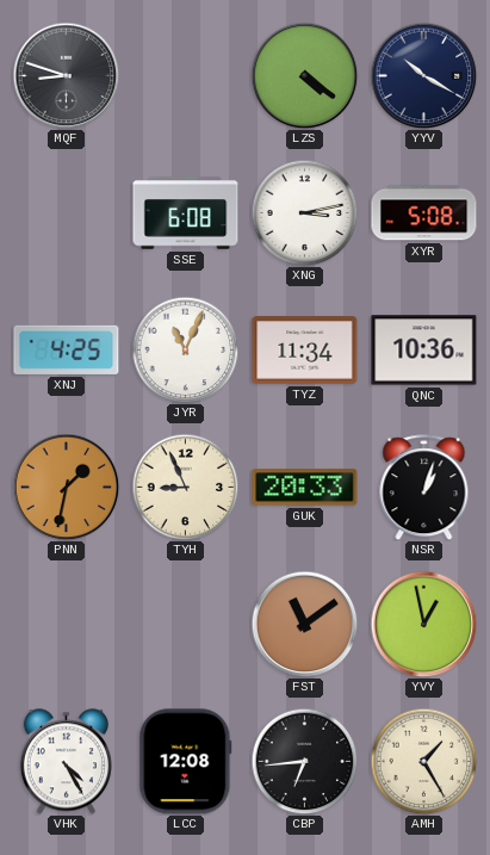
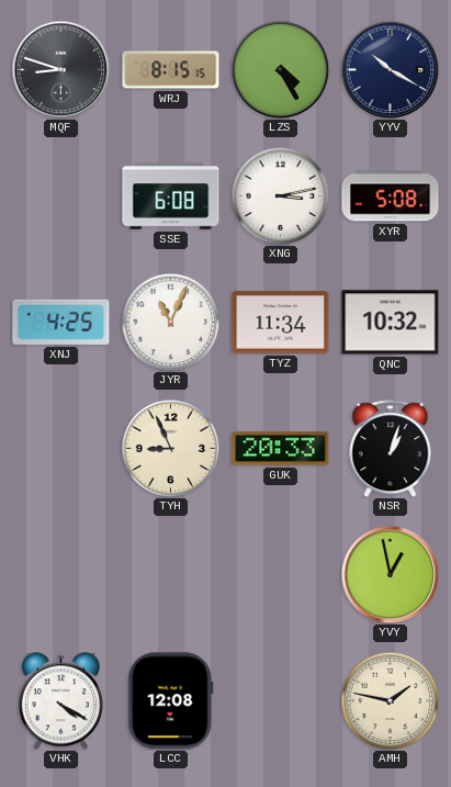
WRJ: none -> 8:15 (171, 70)
LZS: 4:21 -> 4:25 (280, 69)
QNC: 10:36 -> 10:32 (391, 323)
PNN: 1:32 -> none (66, 487)
FST: 11:09 -> none (304, 624)
VHK: 4:25 -> 4:20 (60, 701)
CBP: 6:44 -> none (304, 761)
AMH: 1:25 -> 1:47 (390, 700)
